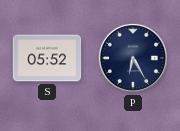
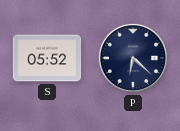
P: 6:25 -> 6:22 (133, 58)
